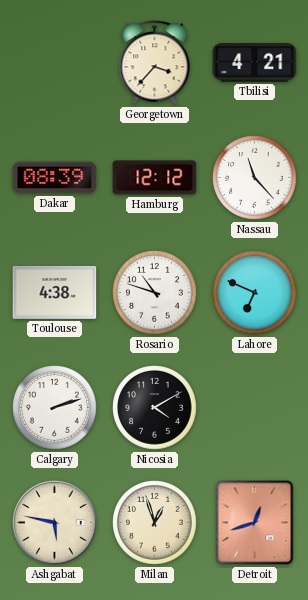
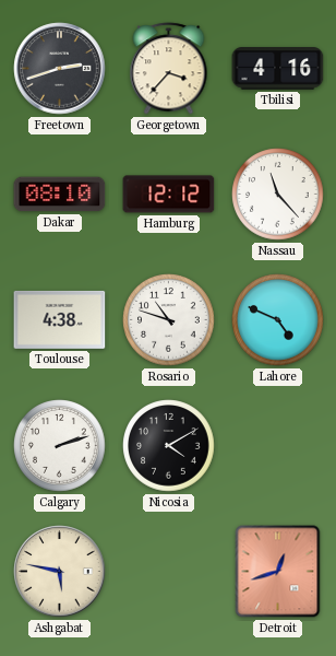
Freetown: none -> 2:42 (60, 69)
Tbilisi: 4:21 -> 4:16 (278, 69)
Dakar: 08:39 -> 08:10 (60, 195)
Lahore: 6:49 -> 4:49 (278, 320)
Milan: 12:57 -> none (155, 523)
